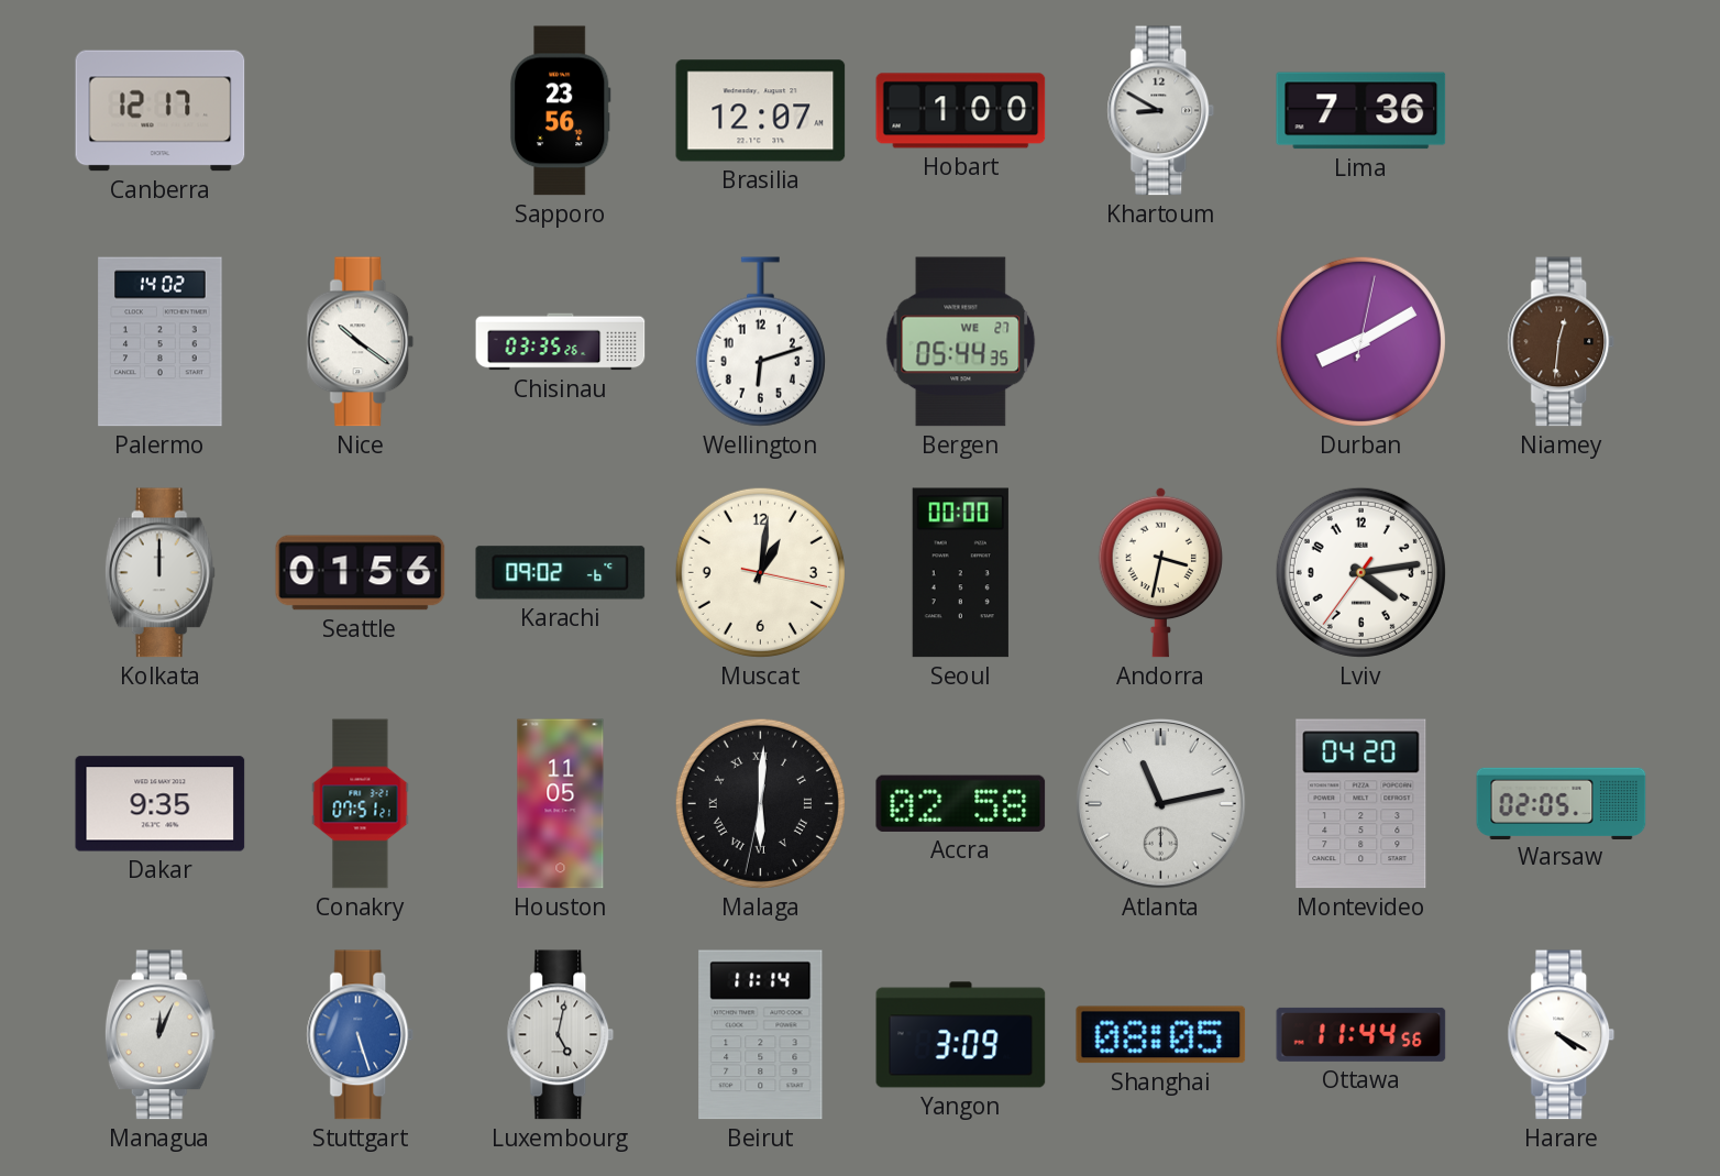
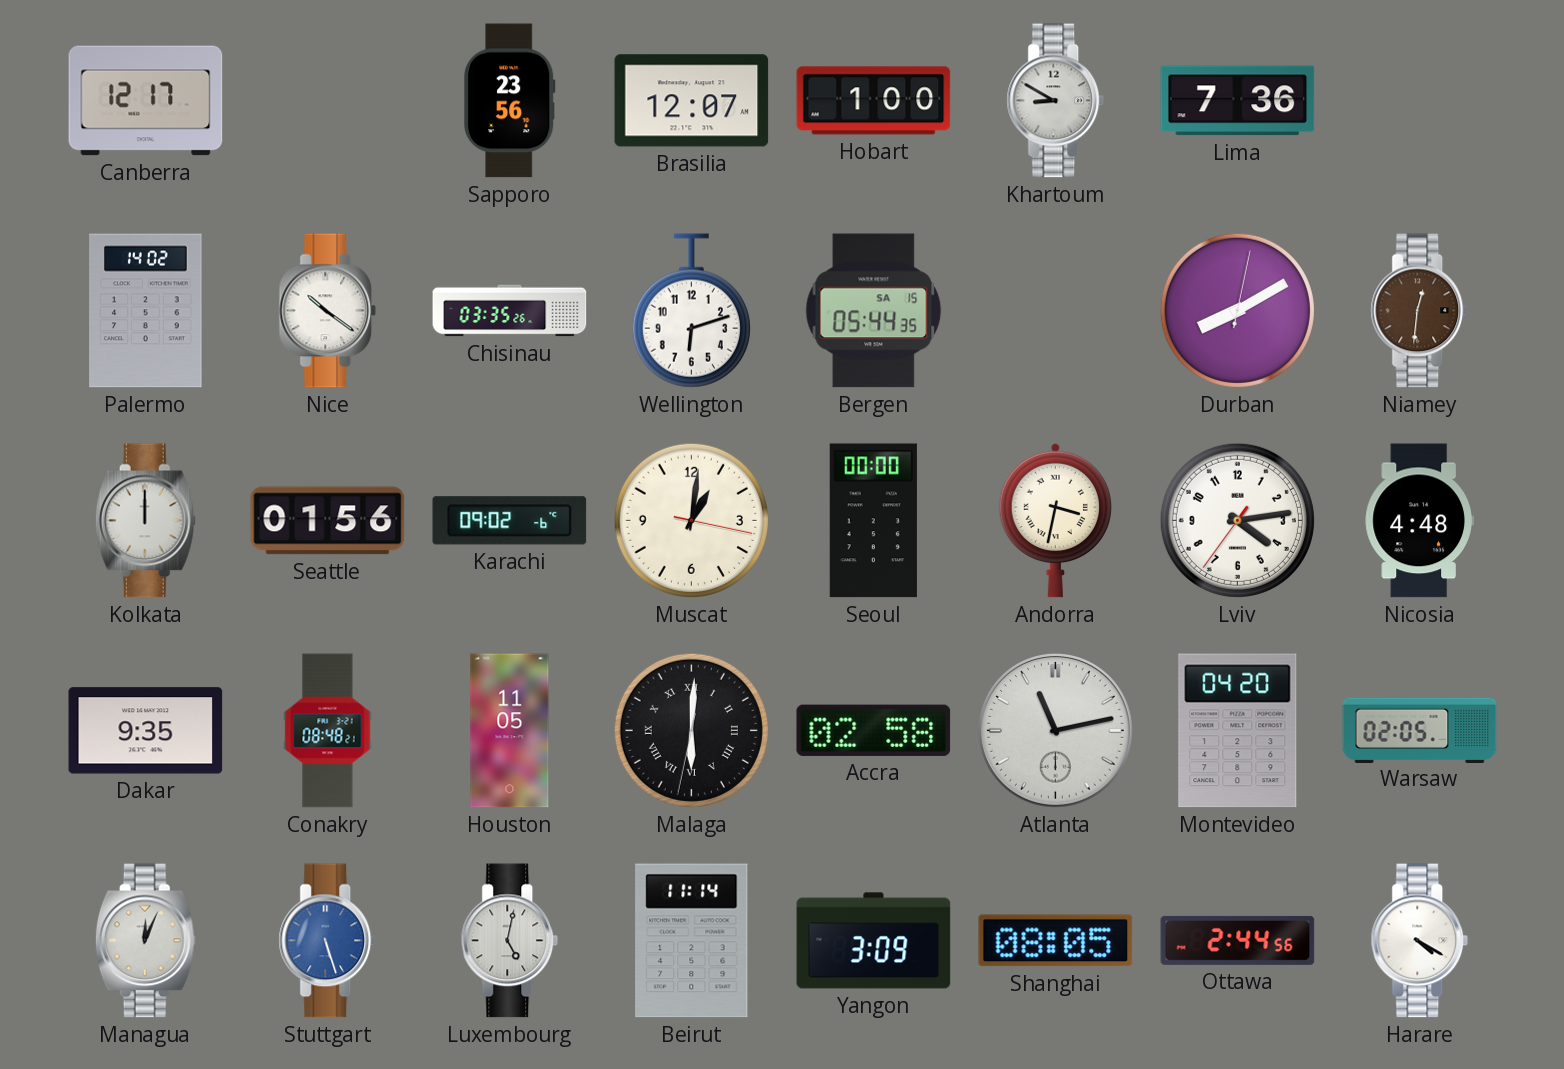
Bergen date: WE 27 -> SA 15 (874, 311)
Nicosia: none -> 4:48 (1419, 521)
Conakry: 07:51 -> 08:48 (328, 731)
Ottawa: 11:44 -> 2:44 (1238, 940)
